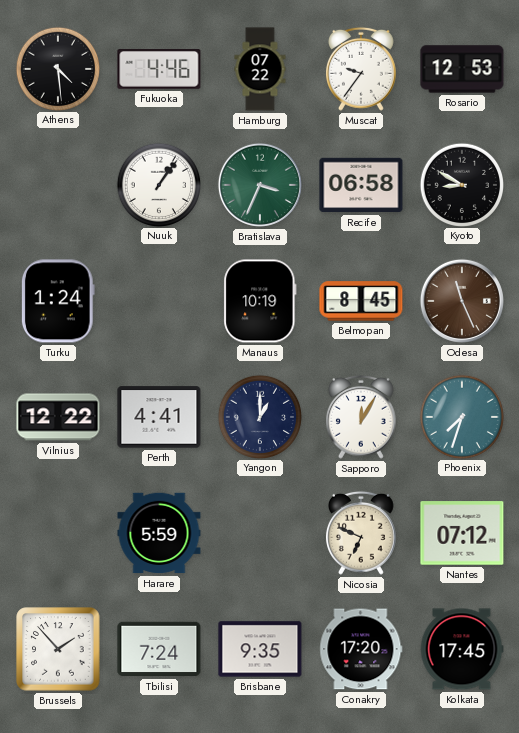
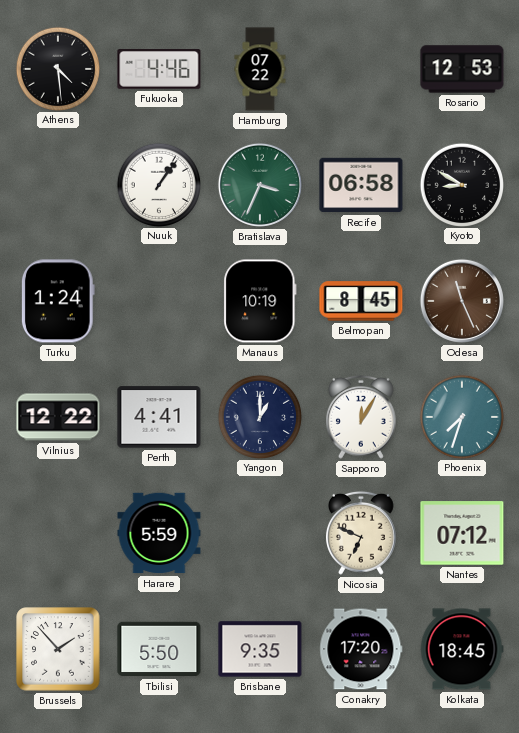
Muscat: 9:36 -> none (361, 69)
Tbilisi: 7:24 -> 5:50 (159, 649)
Kolkata: 17:45 -> 18:45 (462, 649)
